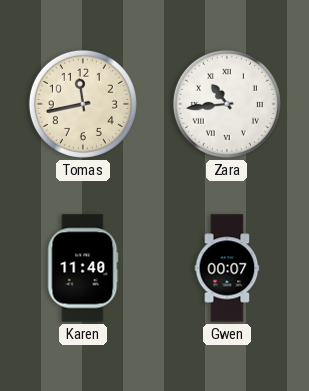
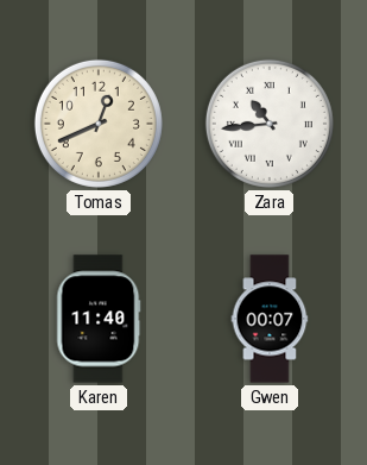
Tomas: 11:43 -> 12:41 (99, 124)
